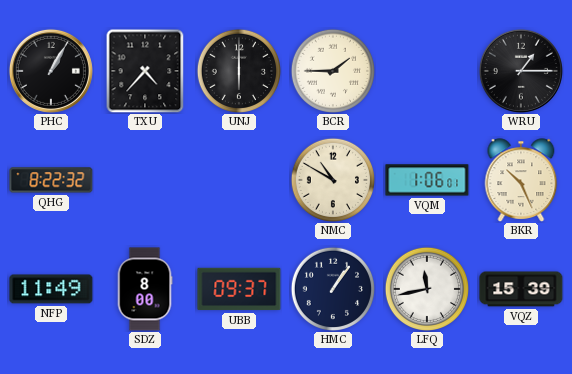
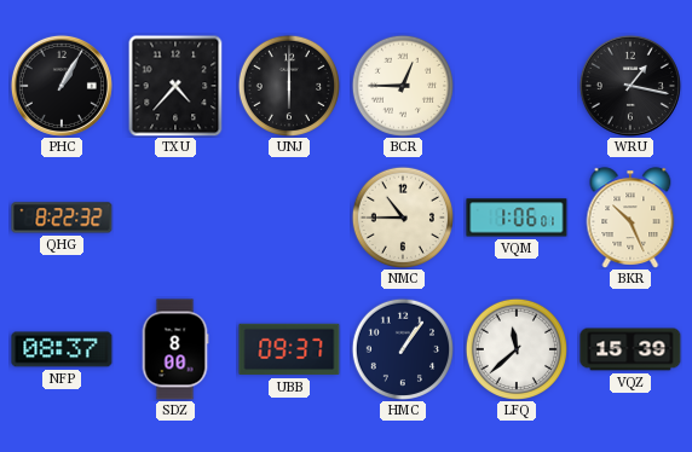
BCR: 1:45 -> 12:45 (402, 85)
WRU: 1:15 -> 1:17 (630, 86)
NMC: 10:50 -> 10:45 (402, 216)
NFP: 11:49 -> 08:37 (62, 349)
LFQ: 11:43 -> 11:38 (515, 348)
